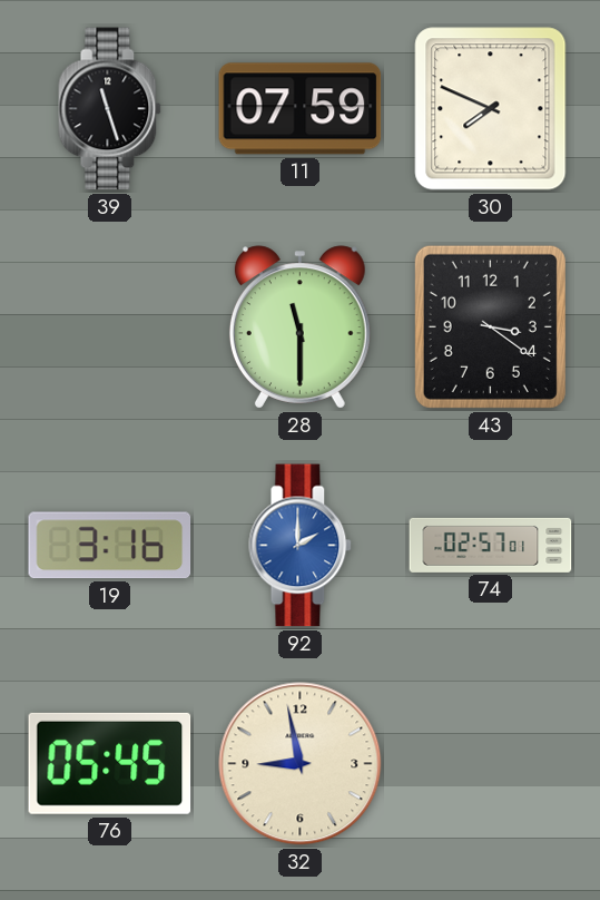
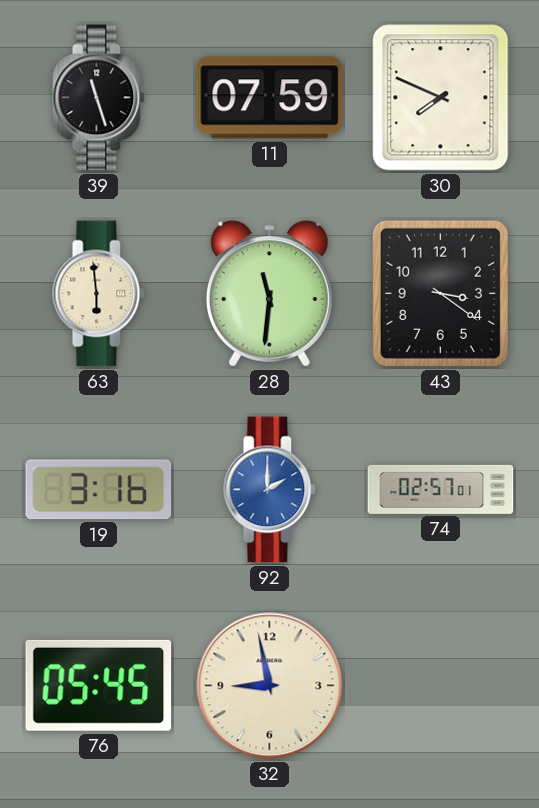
63: none -> 5:59 (99, 294)
28: 11:30 -> 11:31 (269, 294)
